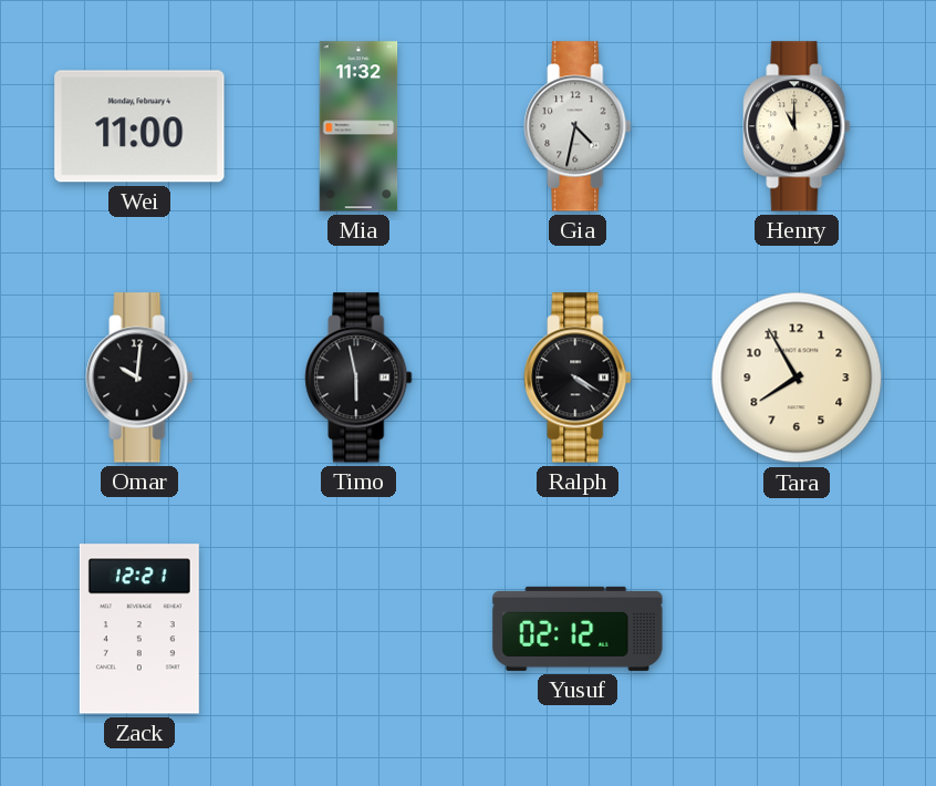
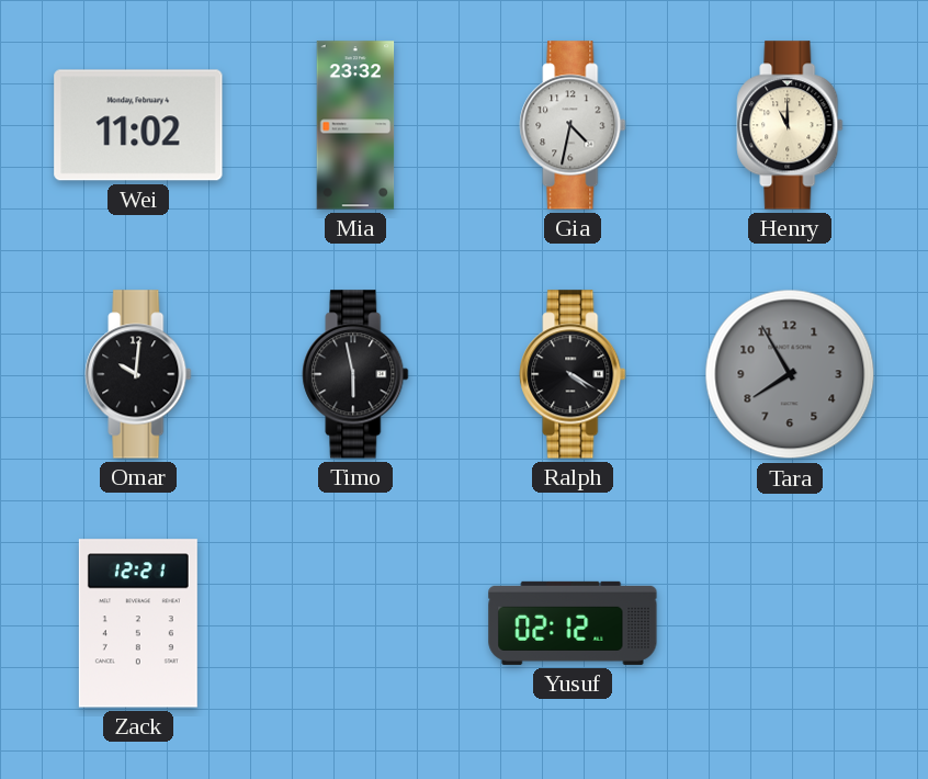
Wei: 11:00 -> 11:02 (138, 125)
Mia: 11:32 -> 23:32 (355, 125)
Tara dial: cream -> grey (790, 374)
